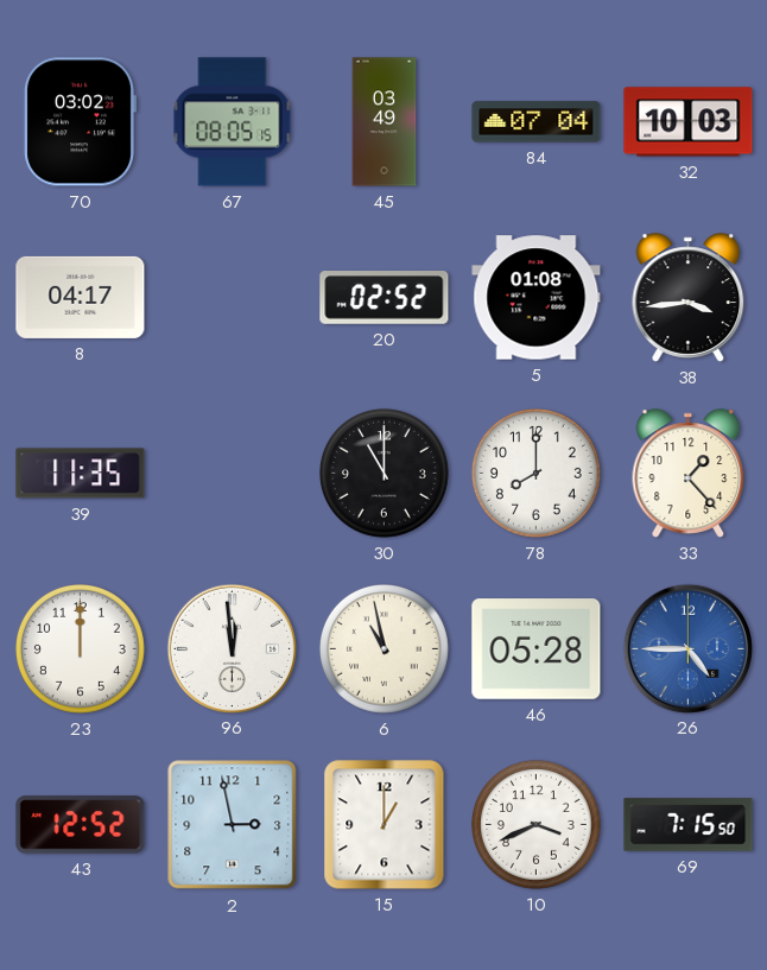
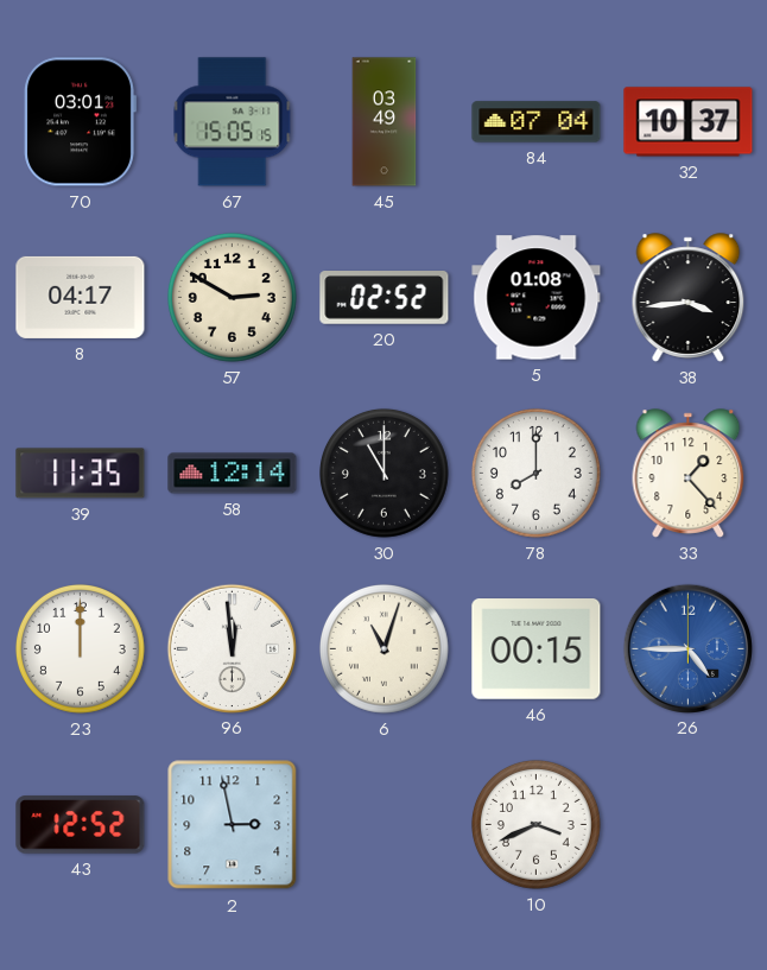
70: 03:02 -> 03:01 (80, 122)
67: 08:05 -> 15:05 (233, 122)
32: 10:03 -> 10:37 (689, 122)
57: none -> 2:50 (232, 297)
58: none -> 12:14 (233, 474)
6: 10:58 -> 11:03 (383, 648)
46: 05:28 -> 00:15 (537, 649)
15: 1:00 -> none (385, 825)
69: 7:15 -> none (689, 825)
